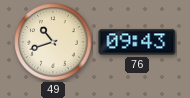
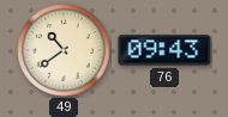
49: 10:42 -> 10:39 (64, 50)
